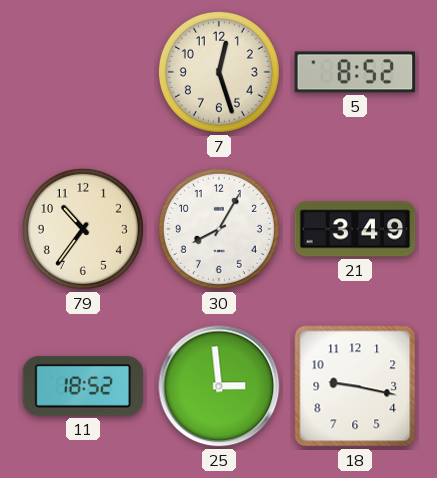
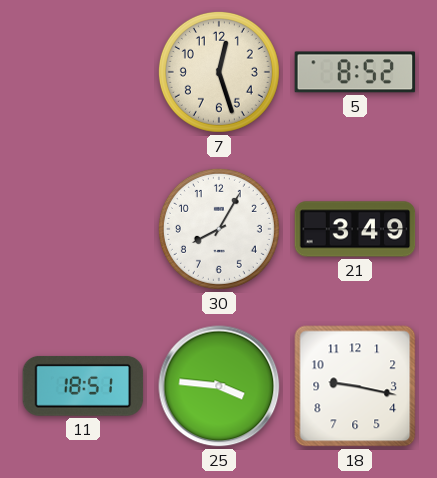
79: 10:36 -> none (83, 229)
11: 18:52 -> 18:51 (83, 386)
25: 2:59 -> 3:46 (219, 386)
